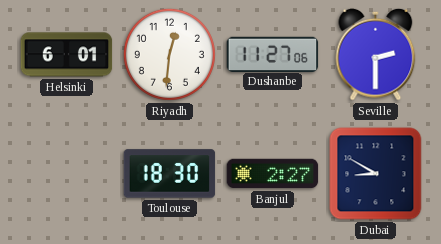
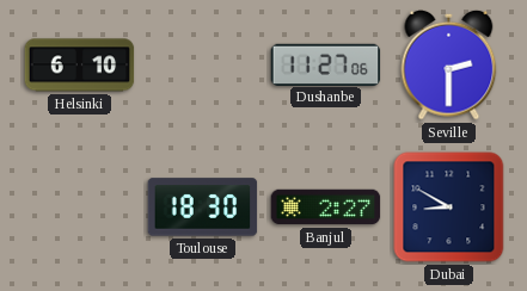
Helsinki: 6:01 -> 6:10 (80, 66)
Riyadh: 12:31 -> none (169, 54)
